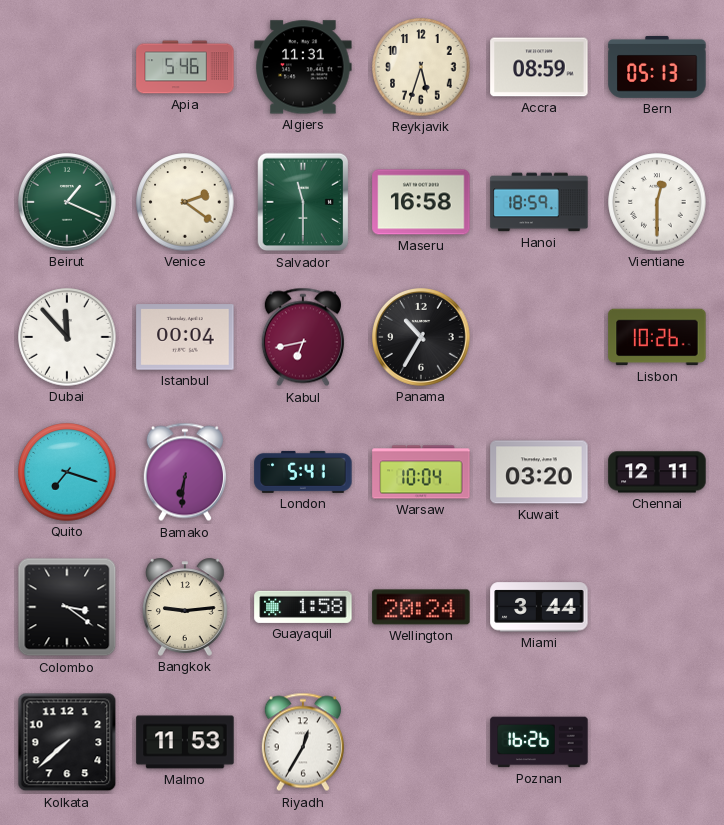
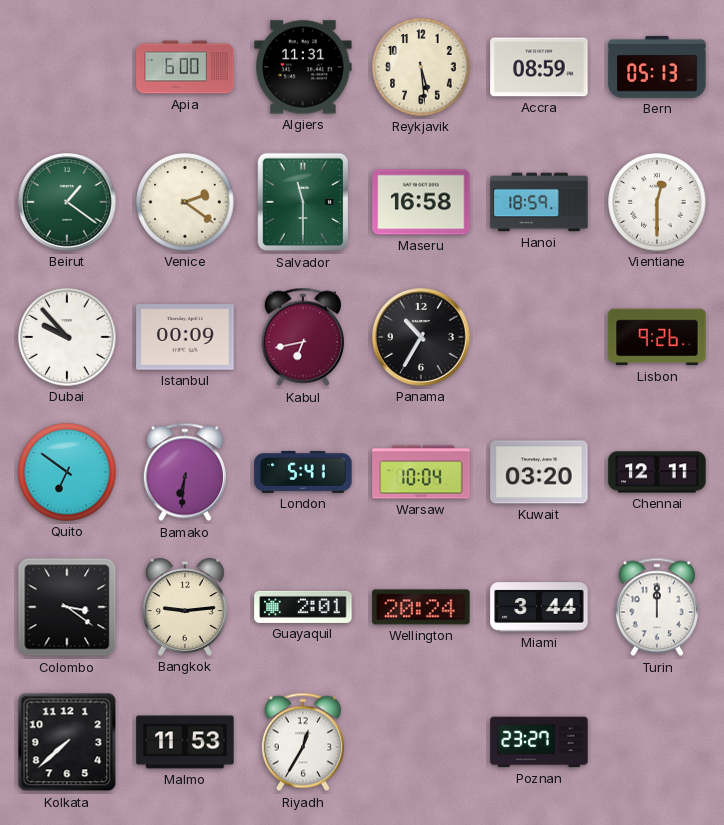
Apia: 5:46 -> 6:00 (185, 67)
Reykjavik: 5:33 -> 5:29 (421, 67)
Beirut: 1:19 -> 1:21 (68, 203)
Dubai: 11:53 -> 9:53 (67, 337)
Istanbul: 00:04 -> 00:09 (185, 337)
Lisbon: 10:26 -> 9:26 (657, 337)
Quito: 7:18 -> 6:51 (67, 472)
Guayaquil: 1:58 -> 2:01 (303, 607)
Turin: none -> 12:00 (657, 607)
Poznan: 16:26 -> 23:27 (539, 742)
